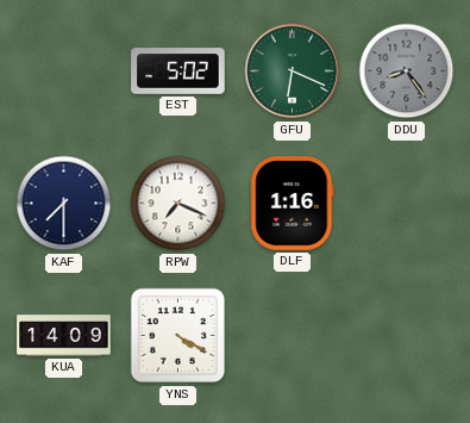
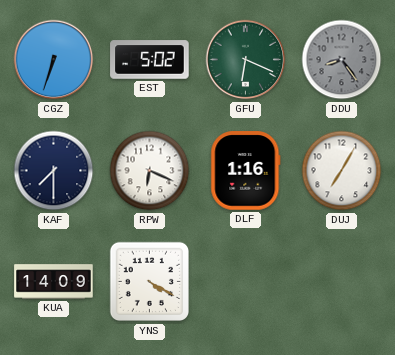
CGZ: none -> 6:33 (54, 60)
RPW: 7:19 -> 6:19 (150, 171)
DUJ: none -> 7:05 (342, 171)
